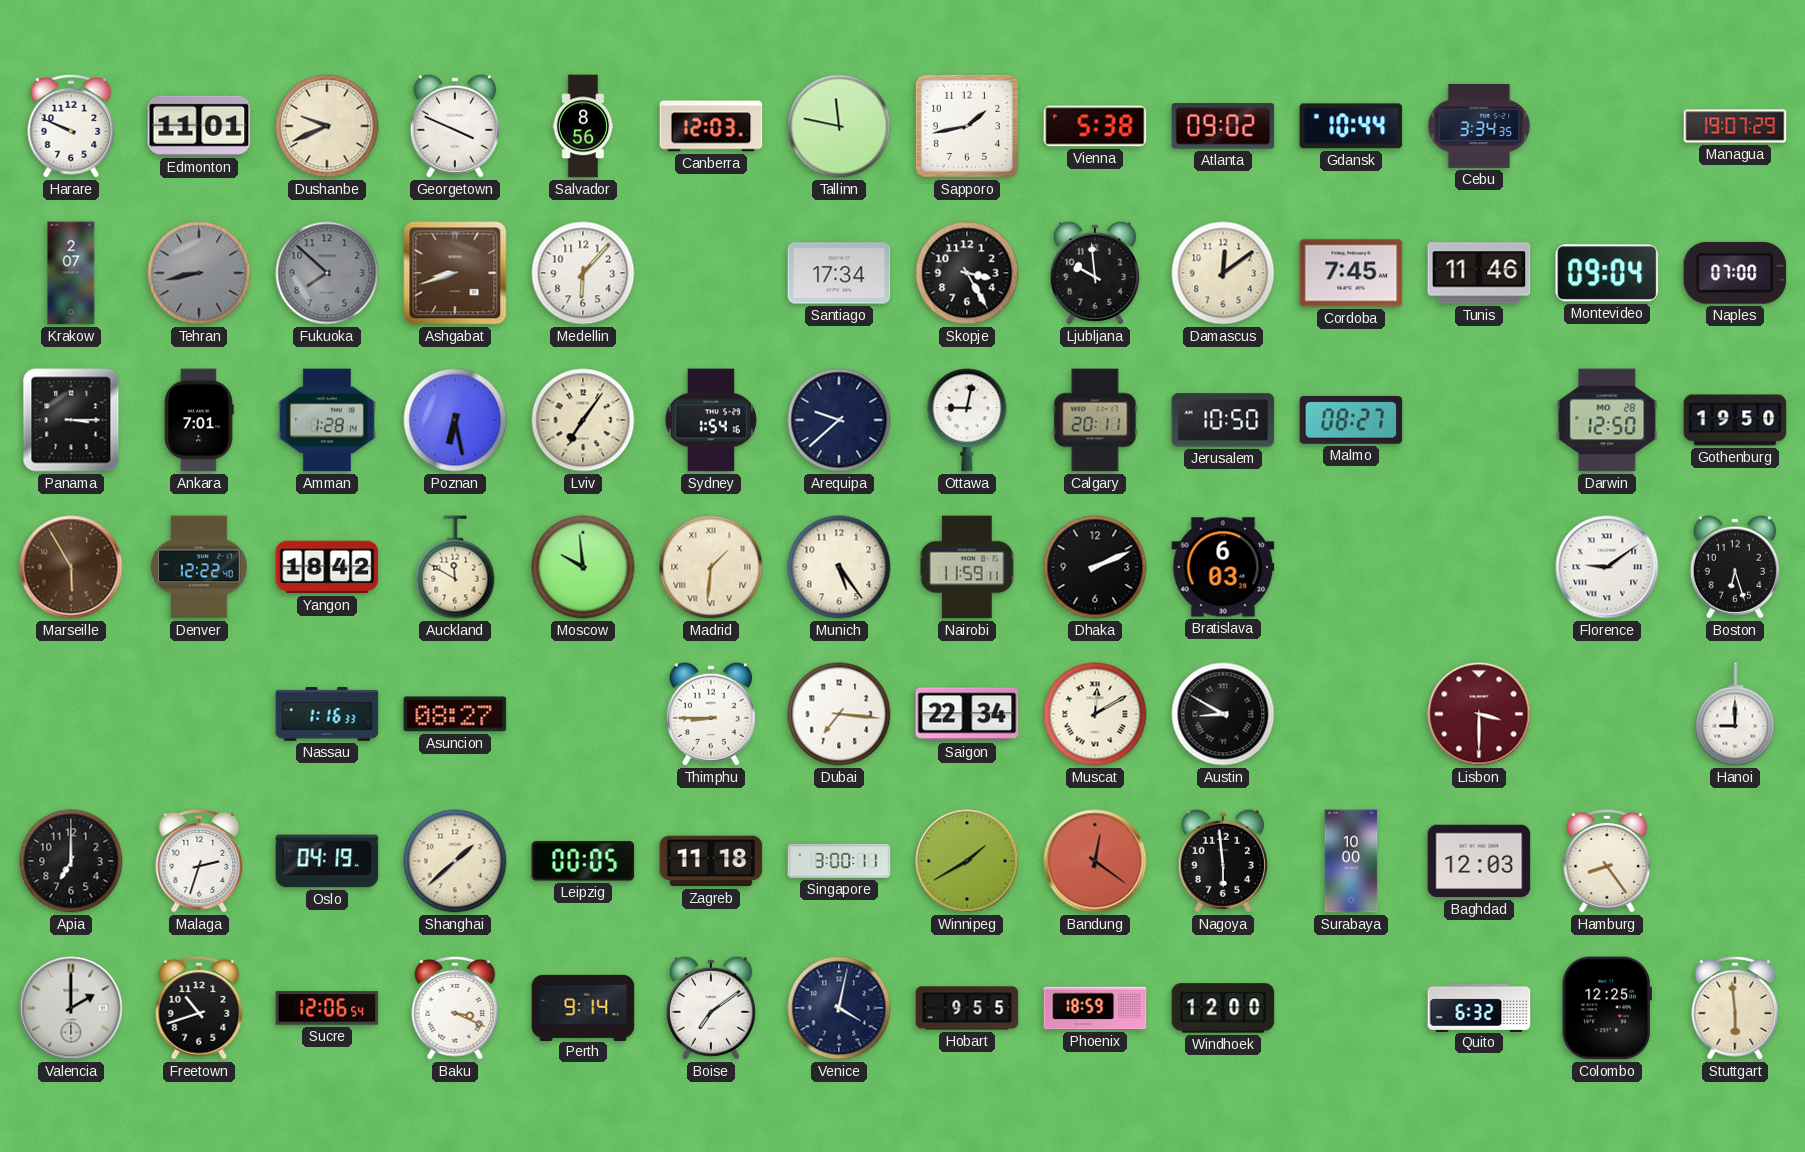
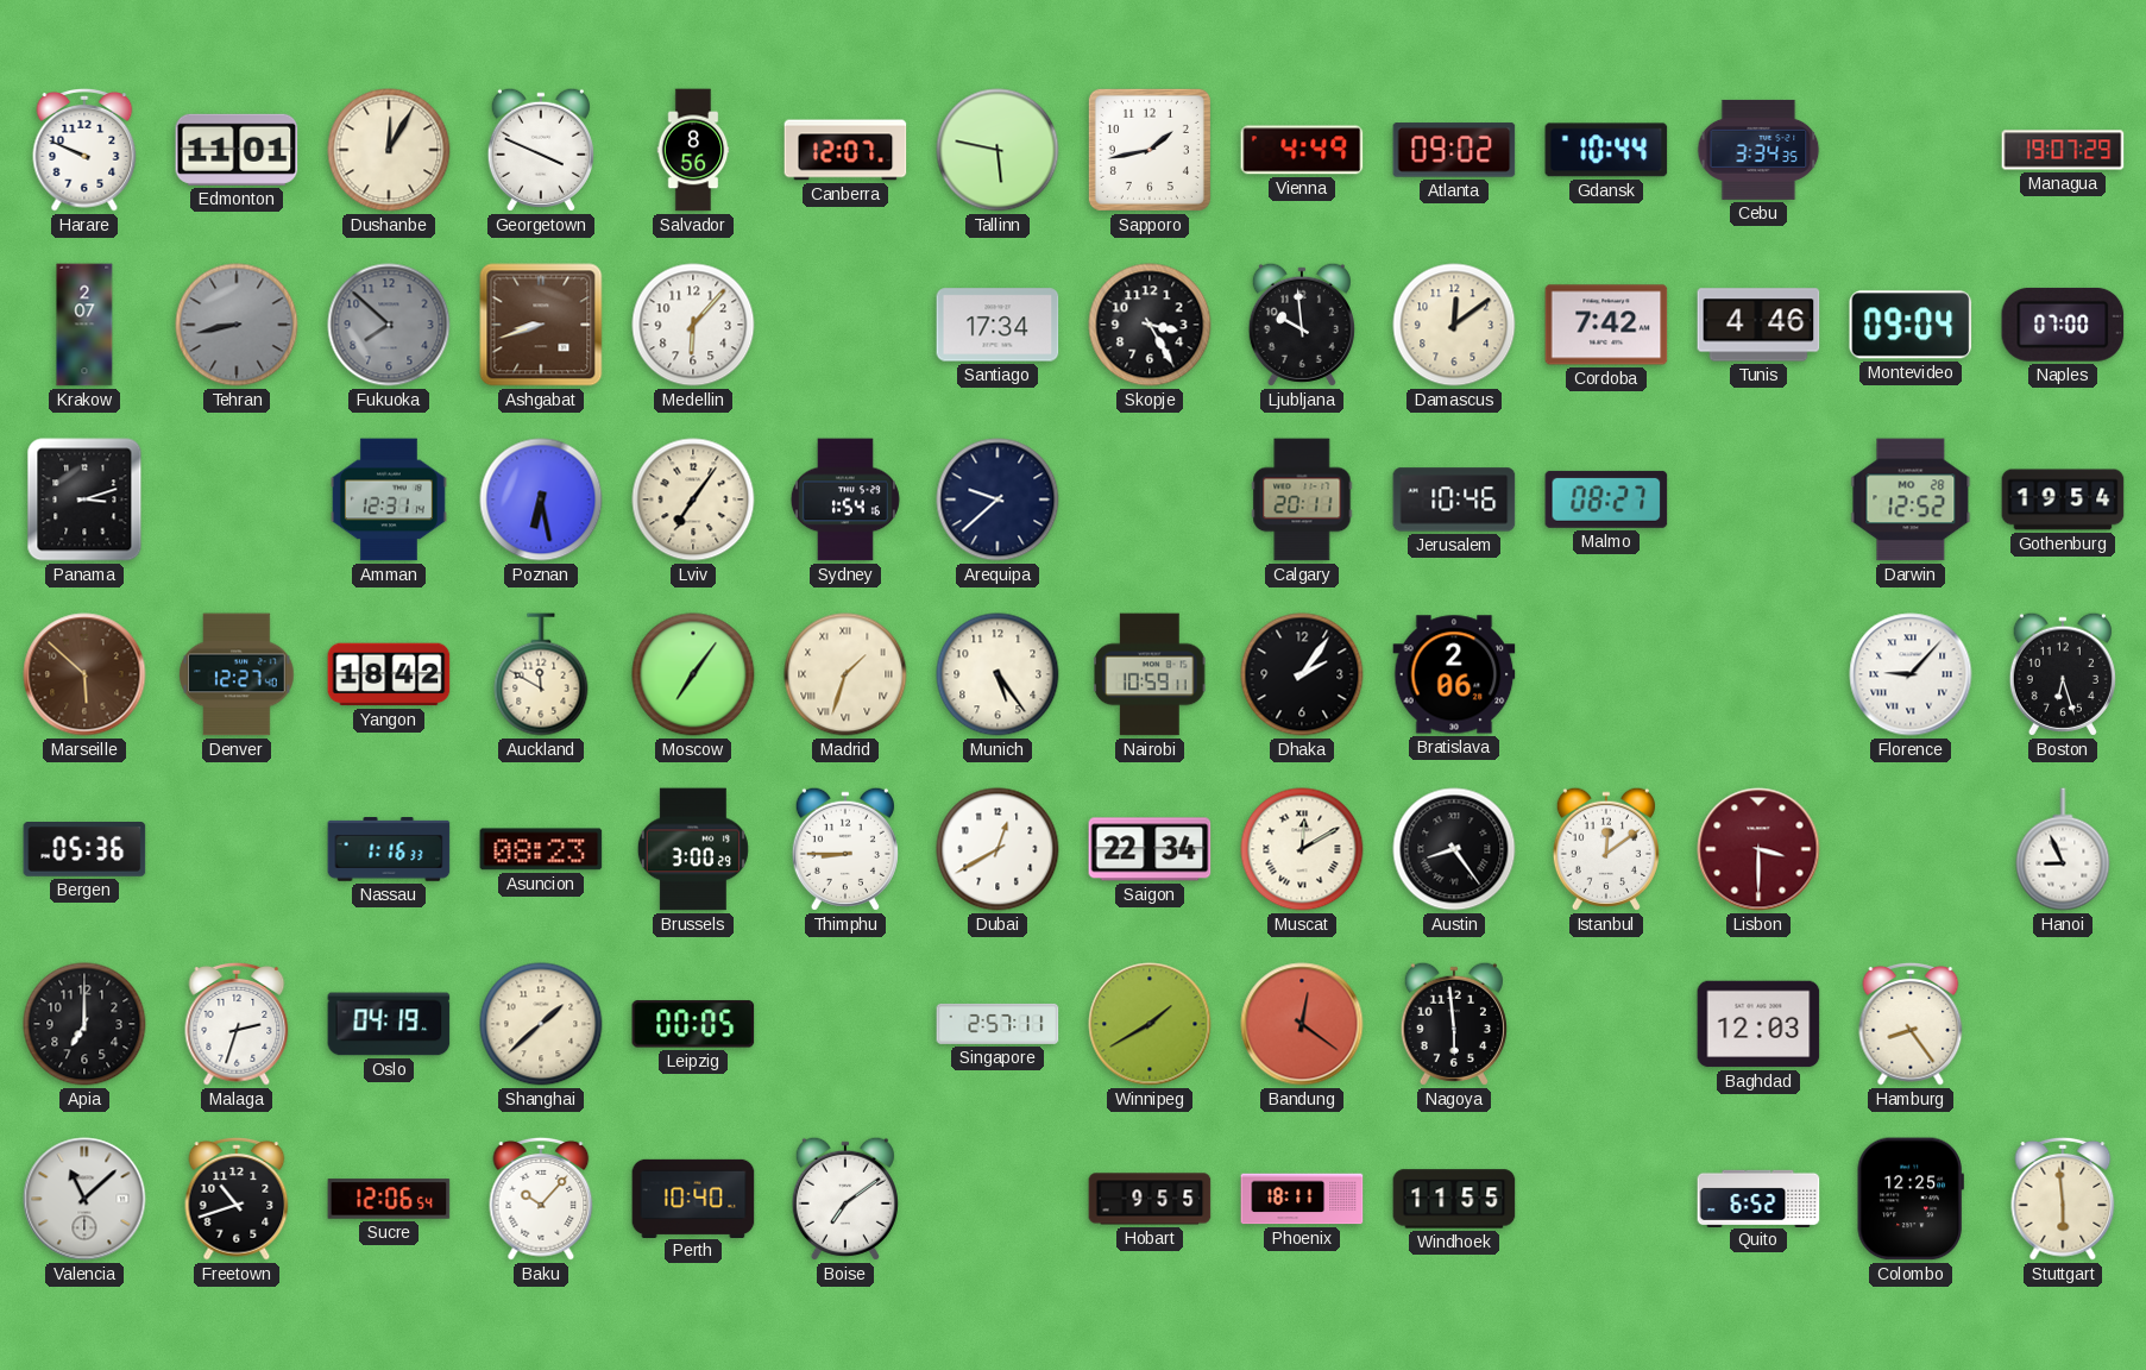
Dushanbe: 9:41 -> 12:05 (389, 150)
Canberra: 12:03 -> 12:07 (845, 150)
Tallinn: 11:47 -> 5:47 (998, 150)
Vienna: 5:38 -> 4:49 (1302, 150)
Cordoba: 7:45 -> 7:42 (1606, 325)
Tunis: 11:46 -> 4:46 (1758, 325)
Panama: 3:15 -> 3:12 (84, 499)
Ankara: 7:01 -> none (199, 420)
Amman: 1:28 -> 12:31 (389, 499)
Ottawa: 9:02 -> none (967, 420)
Jerusalem: 10:50 -> 10:46 (1454, 499)
Darwin: 12:50 -> 12:52 (1911, 499)
Gothenburg: 19:50 -> 19:54 (2063, 499)
Marseille: 5:55 -> 5:52 (84, 674)
Denver: 12:22 -> 12:27 (237, 674)
Moscow: 9:59 -> 7:06 (693, 674)
Madrid: 1:31 -> 1:33 (845, 674)
Nairobi: 11:59 -> 10:59 (1150, 674)
Dhaka: 2:11 -> 2:06 (1302, 674)
Bratislava: 6:03 -> 2:06 (1454, 674)
Florence: 9:09 -> 9:07 (1911, 674)
Bergen: none -> 05:36 (84, 850)
Asuncion: 08:27 -> 08:23 (541, 849)
Brussels: none -> 3:00 (693, 849)
Dubai: 7:16 -> 12:40 (998, 849)
Austin: 8:50 -> 8:24 (1454, 849)
Istanbul: none -> 12:09 (1606, 849)
Hanoi: 9:00 -> 8:56 (2063, 849)
Zagreb: 11:18 -> none (711, 861)
Singapore: 3:00 -> 2:57 (998, 1024)
Surabaya: 10:00 -> none (1351, 861)
Valencia: 2:00 -> 11:08 (84, 1199)
Baku: 3:19 -> 10:07 (541, 1199)
Perth: 9:14 -> 10:40 (693, 1198)
Venice: 4:02 -> none (839, 1008)
Phoenix: 18:59 -> 18:11 (1302, 1199)
Windhoek: 12:00 -> 11:55 (1454, 1199)
Quito: 6:32 -> 6:52 (1758, 1198)
